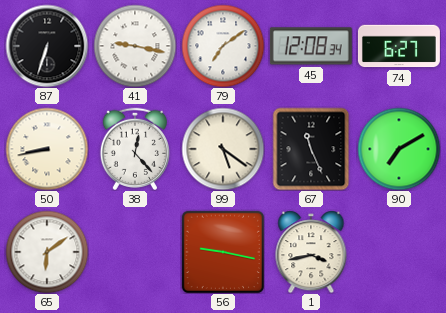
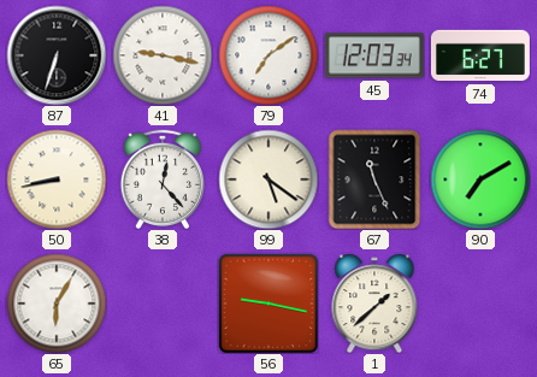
45: 12:08 -> 12:03 (374, 55)
65: 6:09 -> 6:05 (57, 304)
1: 3:43 -> 1:38 (374, 304)
